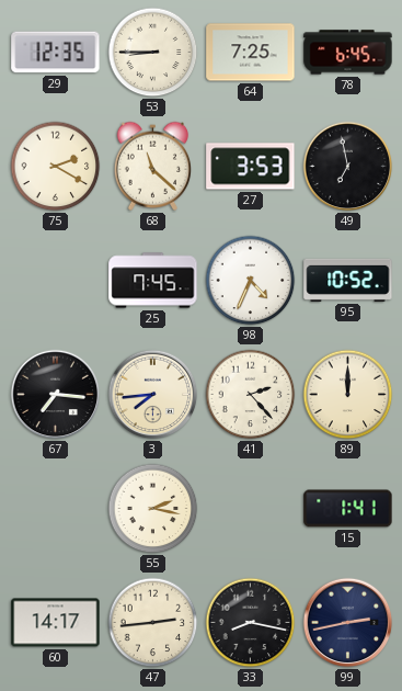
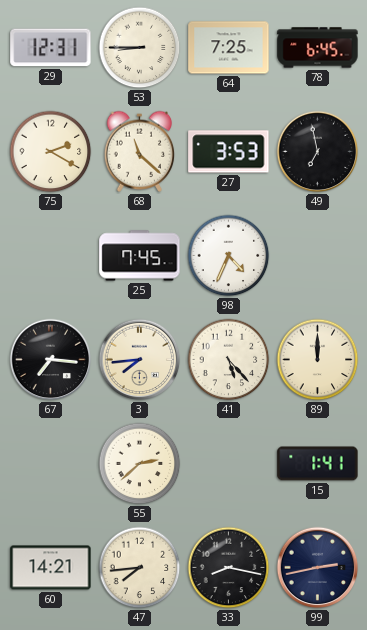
29: 12:35 -> 12:31 (51, 48)
95: 10:52 -> none (348, 280)
41: 2:23 -> 5:23 (229, 360)
55: 2:17 -> 2:38 (140, 464)
60: 14:17 -> 14:21 (51, 568)
47: 2:44 -> 7:44 (140, 568)
